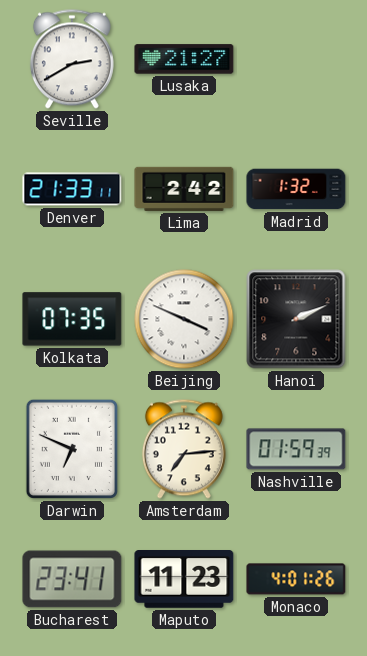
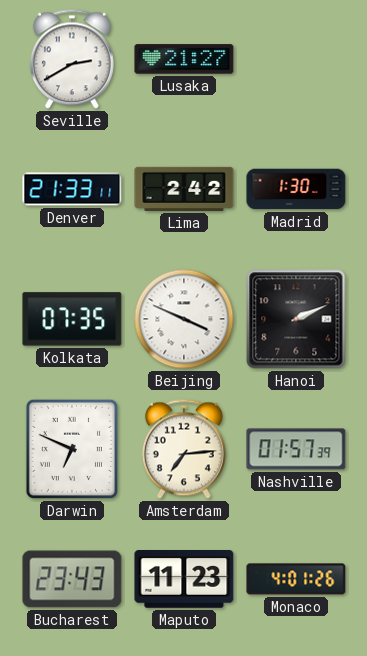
Madrid: 1:32 -> 1:30 (296, 189)
Nashville: 01:59 -> 01:57 (296, 449)
Bucharest: 23:41 -> 23:43 (72, 579)
